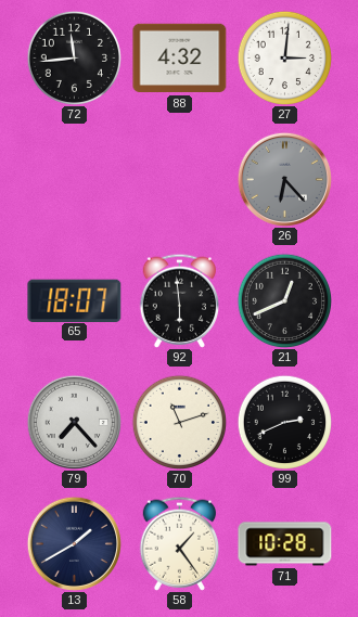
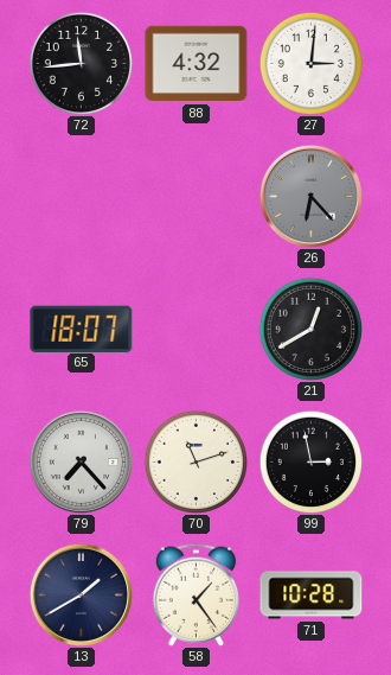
92: 5:59 -> none (179, 300)
21: 12:41 -> 12:40 (310, 329)
99: 2:41 -> 2:58 (310, 461)
